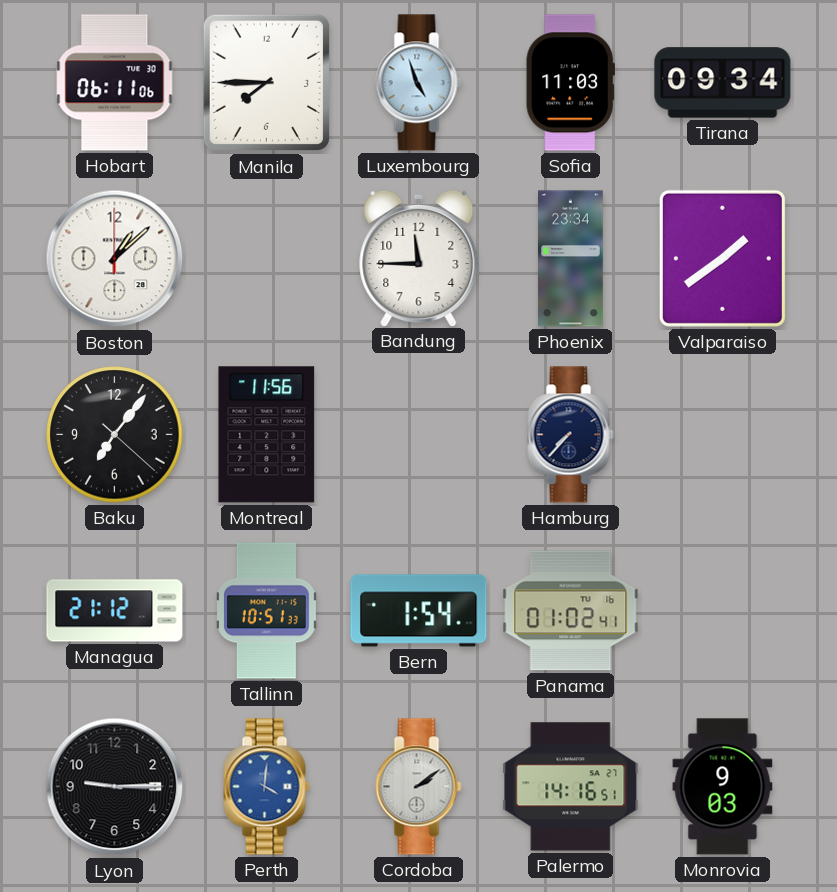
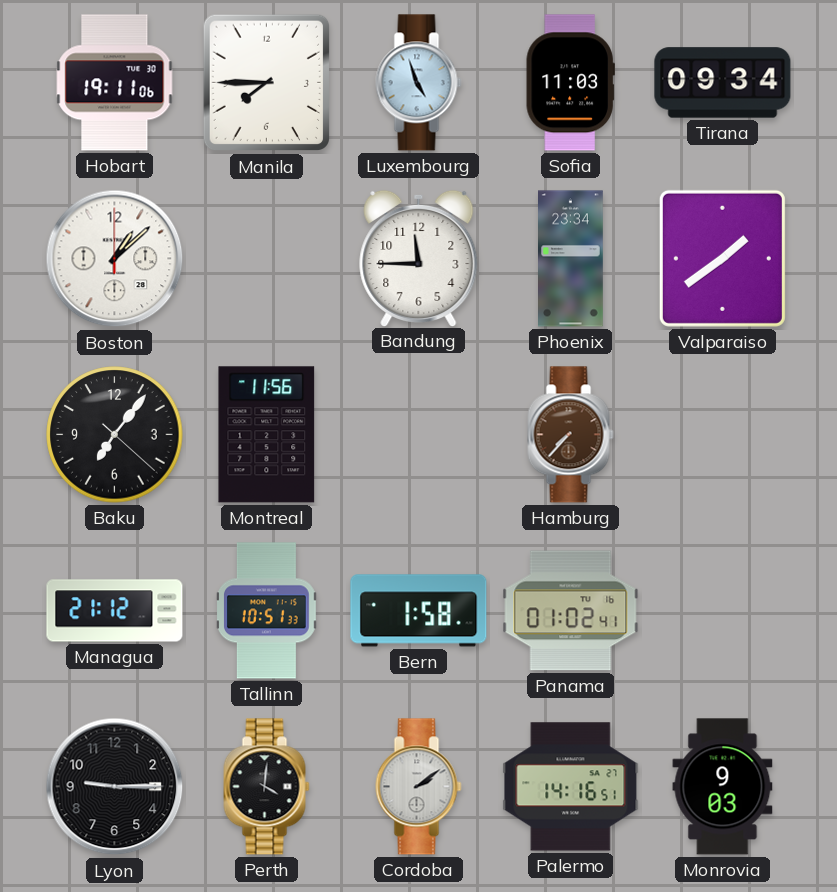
Hobart: 06:11 -> 19:11 (115, 83)
Hamburg dial: navy -> brown (571, 435)
Bern: 1:54 -> 1:58 (419, 611)
Perth dial: blue -> black (267, 787)
